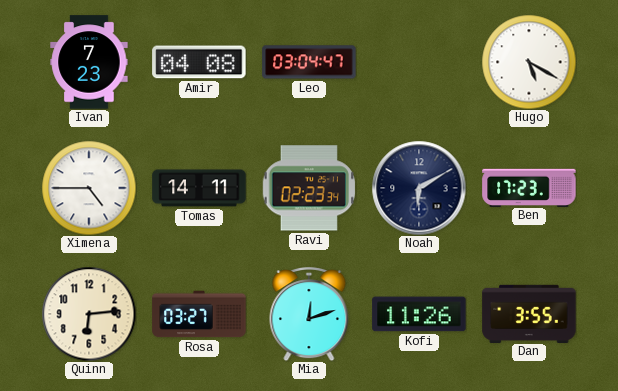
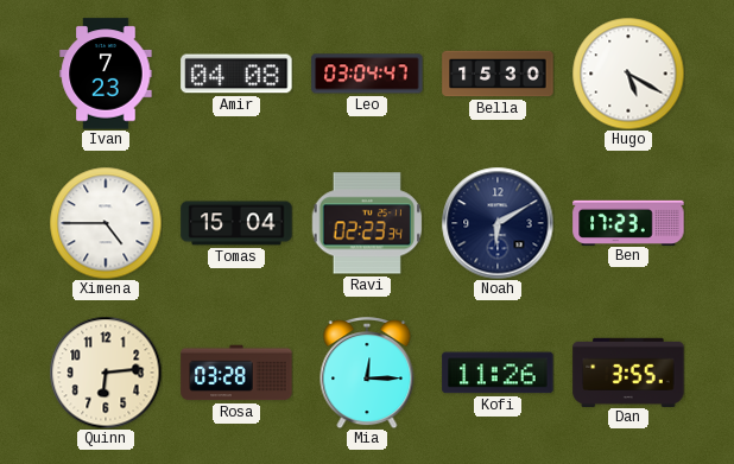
Bella: none -> 15:30 (498, 74)
Tomas: 14:11 -> 15:04 (236, 223)
Rosa: 03:27 -> 03:28 (236, 373)
Mia: 12:12 -> 12:15 (367, 374)
